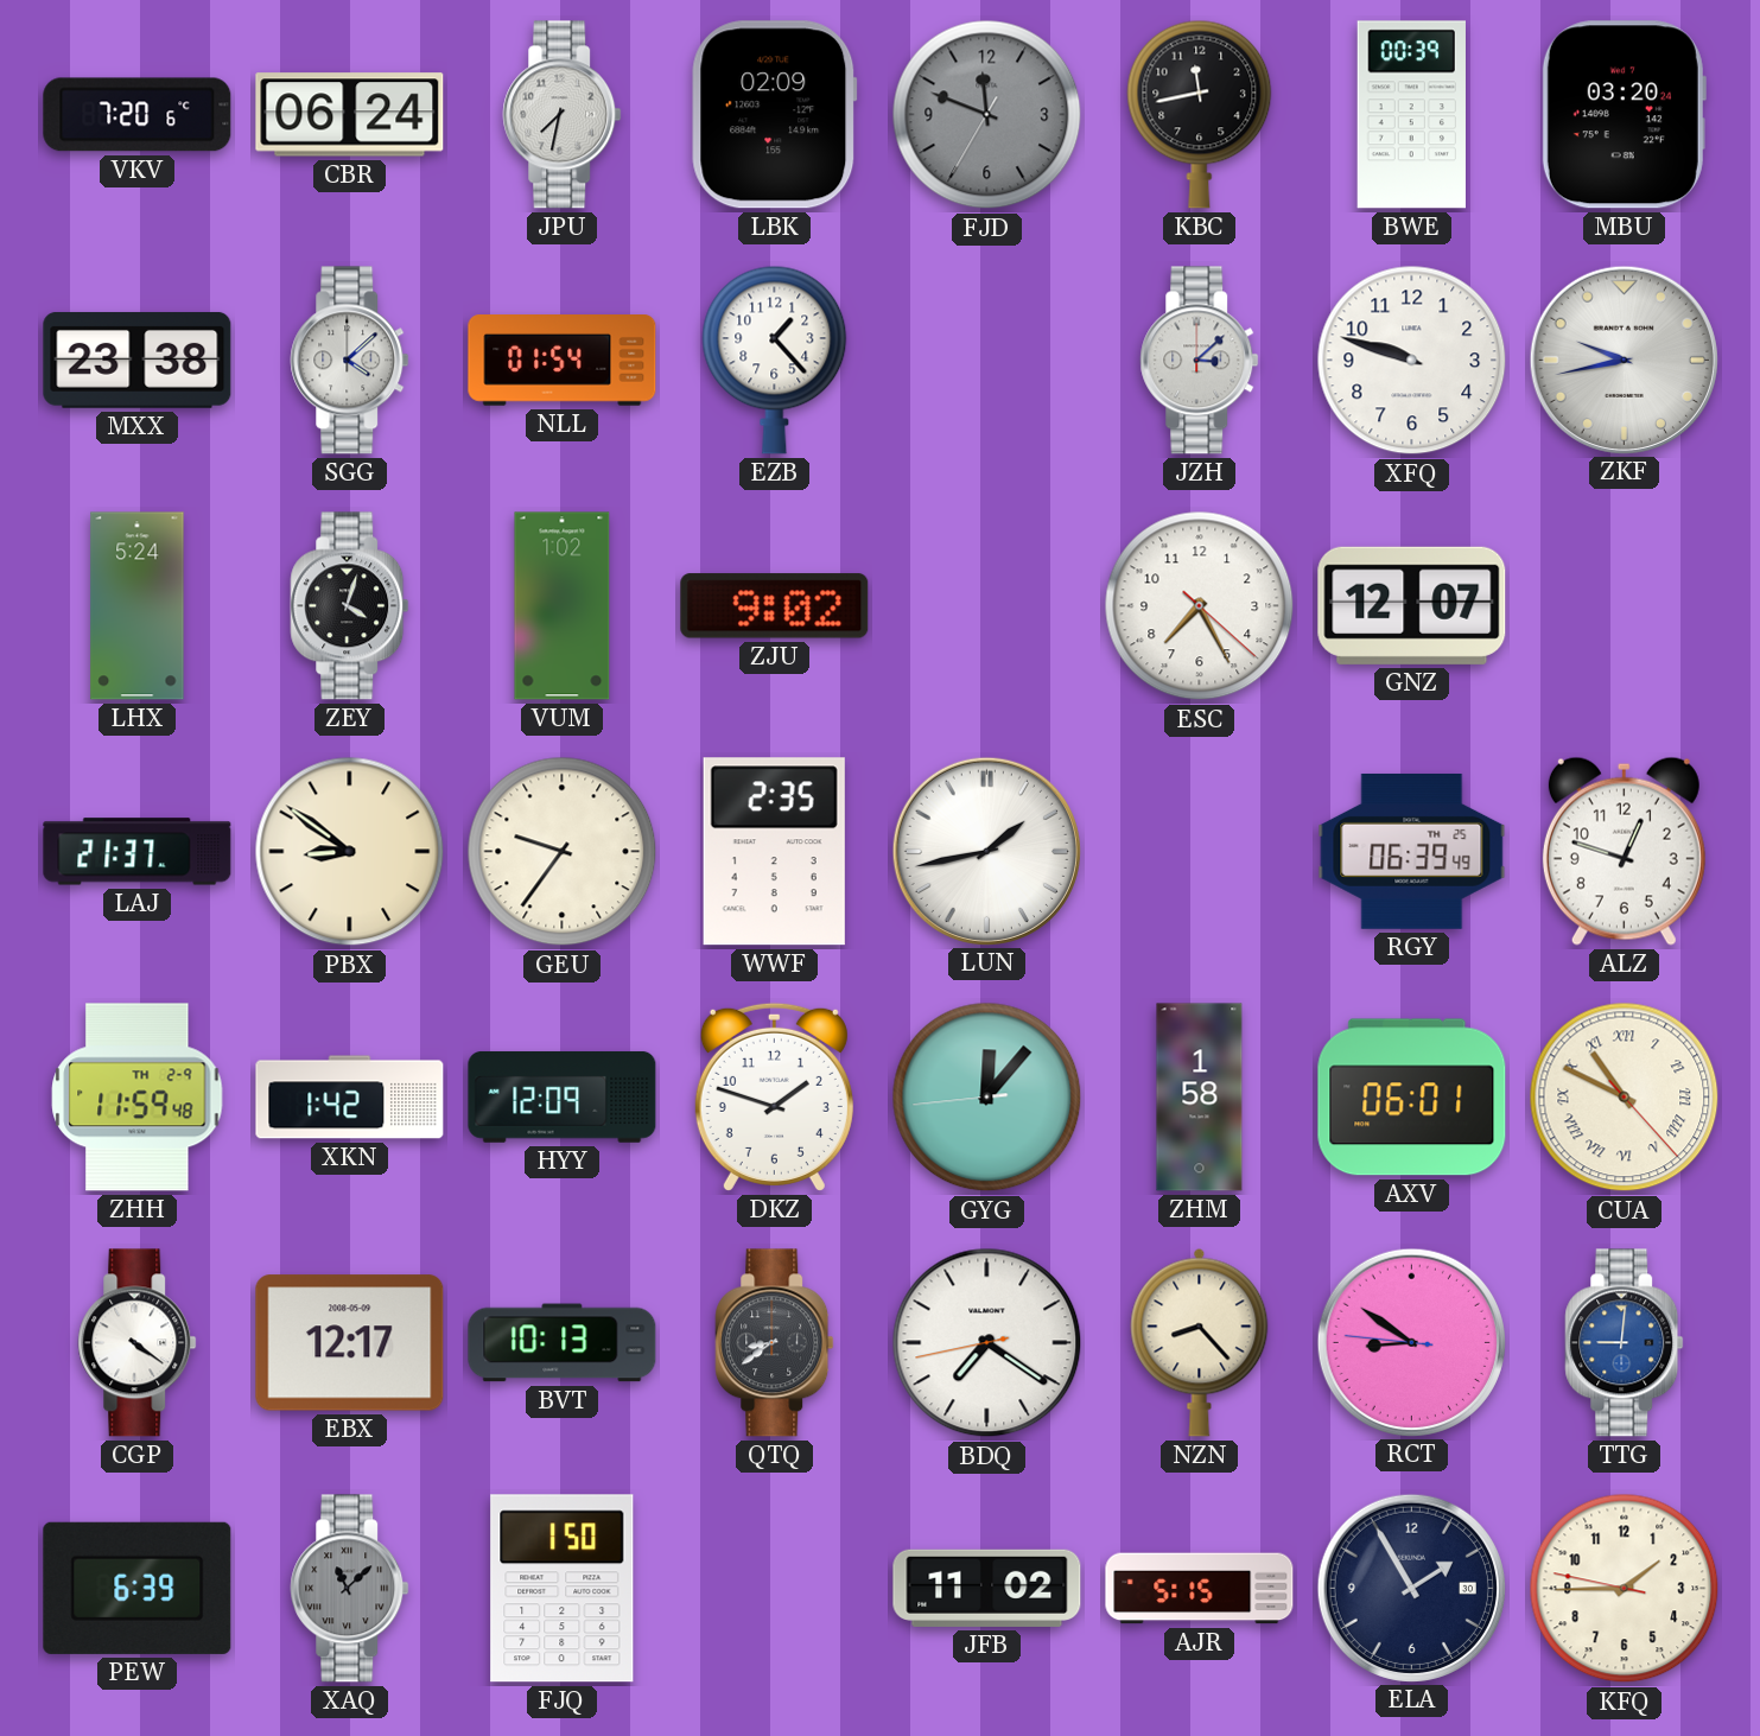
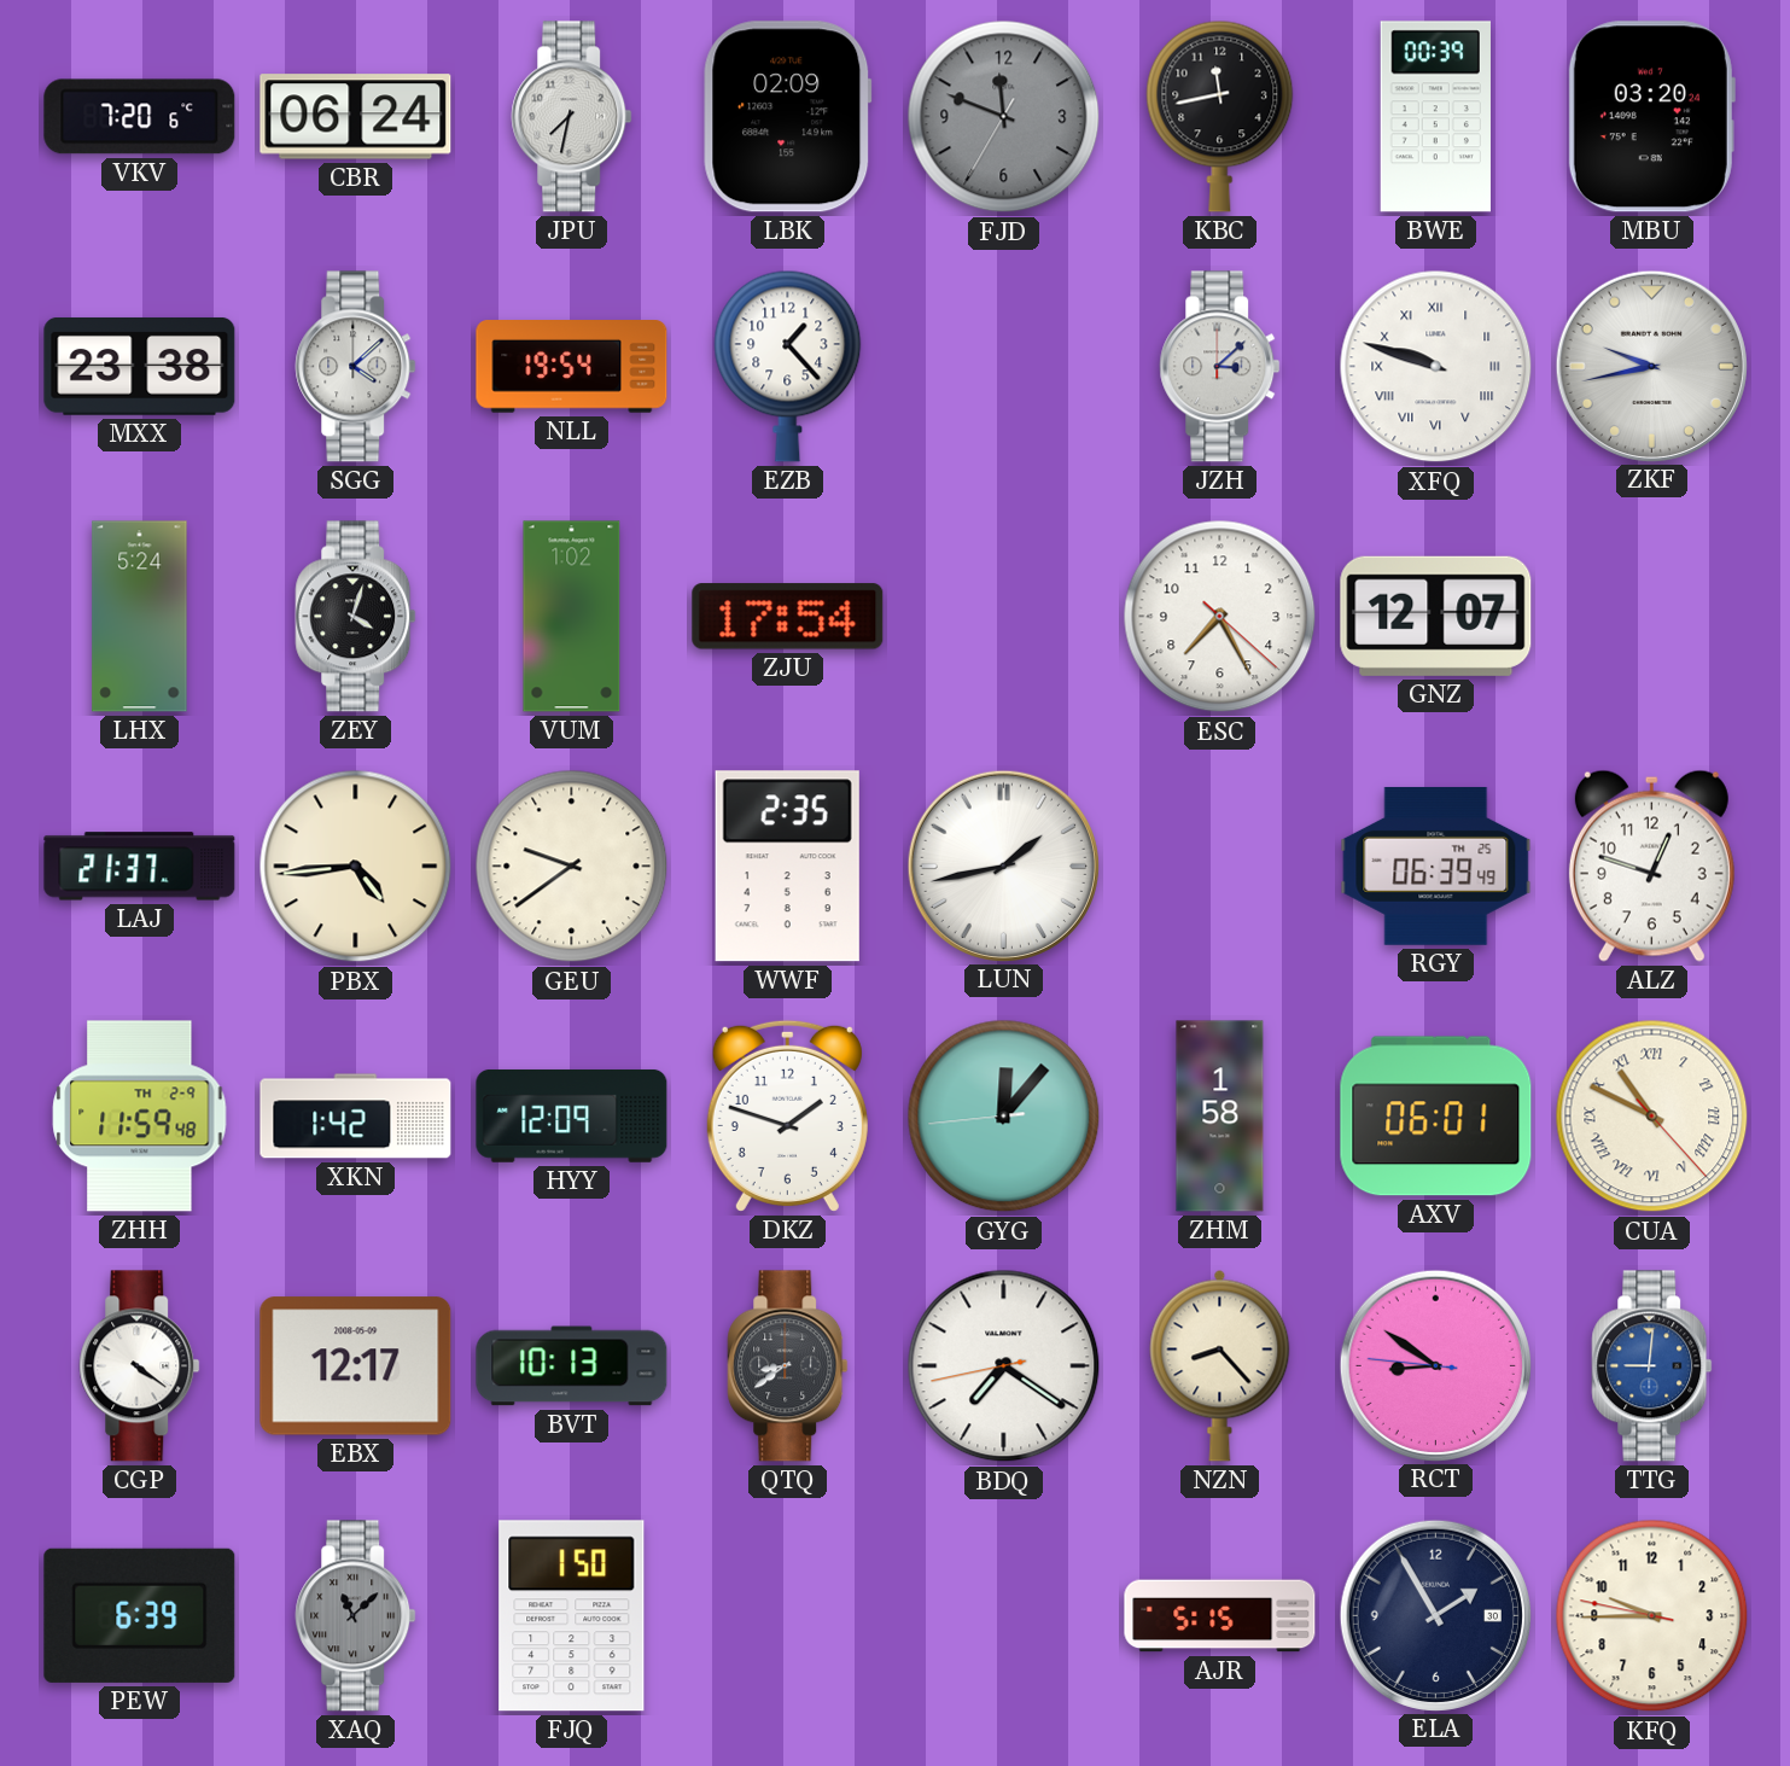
NLL: 01:54 -> 19:54 (572, 367)
XFQ numerals: Arabic -> Roman (1436, 367)
ZJU: 9:02 -> 17:54 (788, 617)
PBX: 8:51 -> 4:44 (356, 867)
GEU: 9:36 -> 9:39 (572, 867)
JFB: 11:02 -> none (987, 1588)
KFQ: 1:44 -> 9:44 (1652, 1616)
